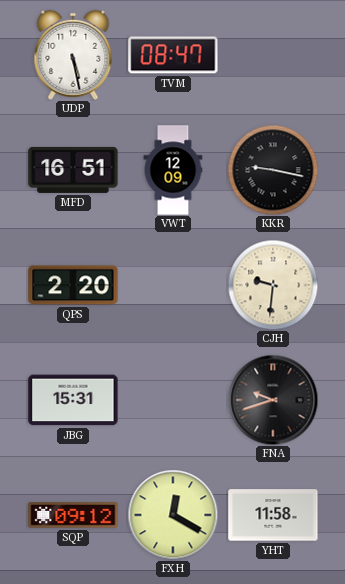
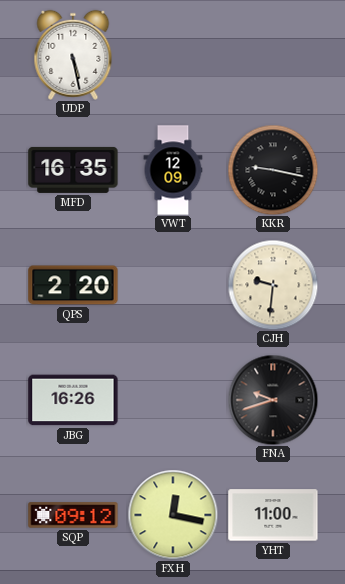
TVM: 08:47 -> none (173, 55)
MFD: 16:51 -> 16:35 (73, 170)
JBG: 15:31 -> 16:26 (73, 400)
FXH: 12:20 -> 12:17 (173, 515)
YHT: 11:58 -> 11:00 (273, 515)
